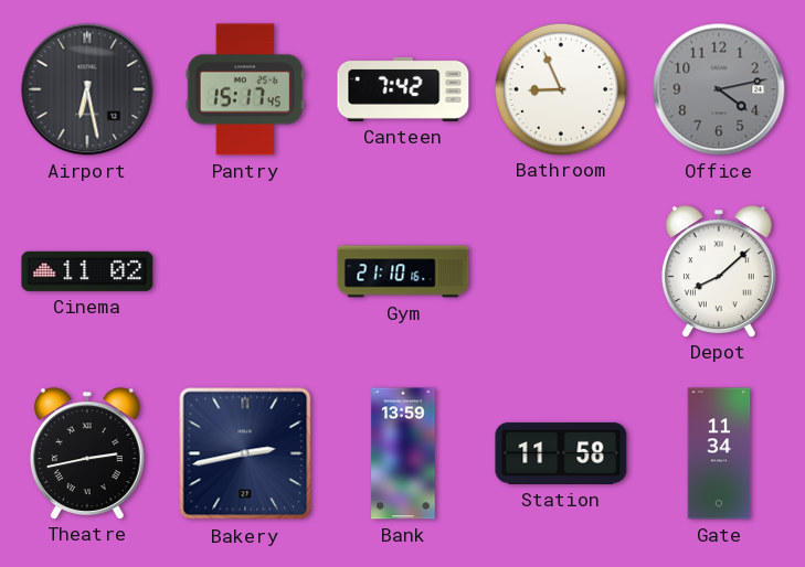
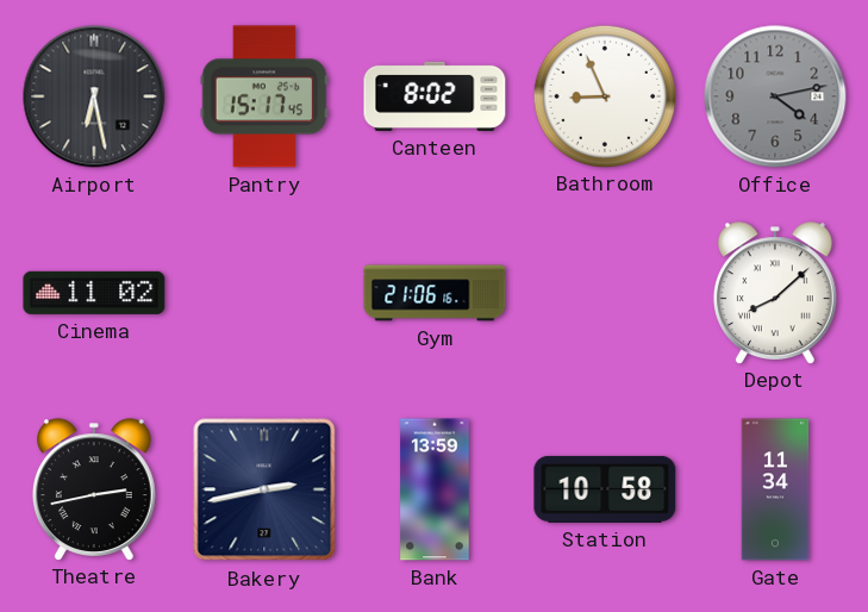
Canteen: 7:42 -> 8:02 (435, 96)
Gym: 21:10 -> 21:06 (435, 293)
Station: 11:58 -> 10:58 (605, 489)
